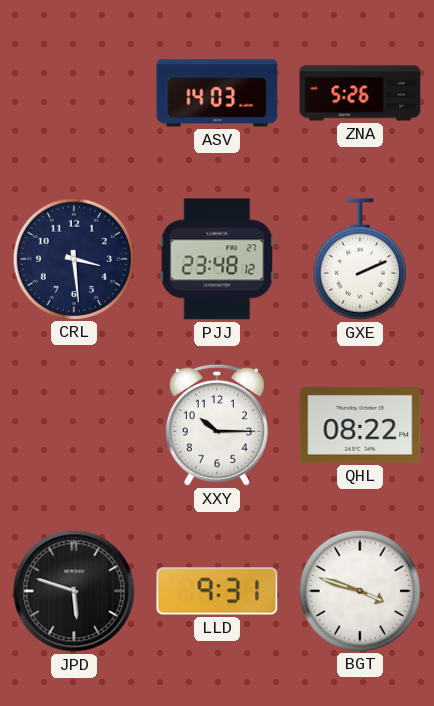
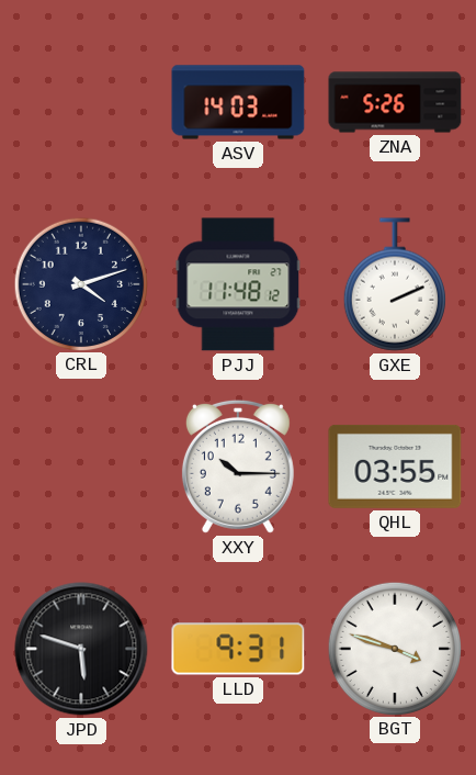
CRL: 3:29 -> 4:12 (80, 283)
PJJ: 23:48 -> 11:48 (238, 284)
QHL: 08:22 -> 03:55 (395, 467)
